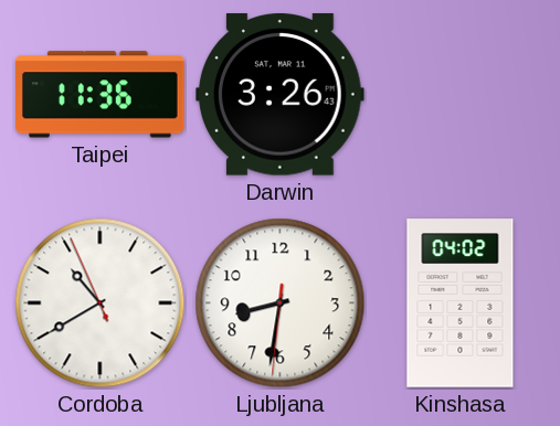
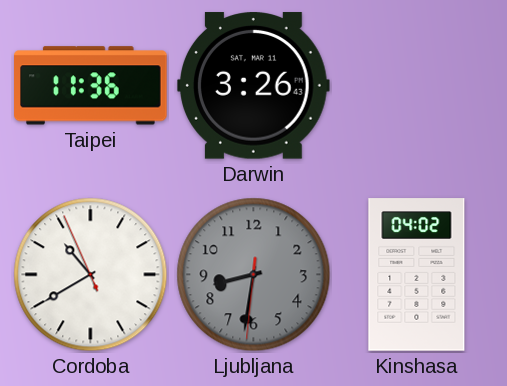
Ljubljana dial: white -> grey (254, 275)
